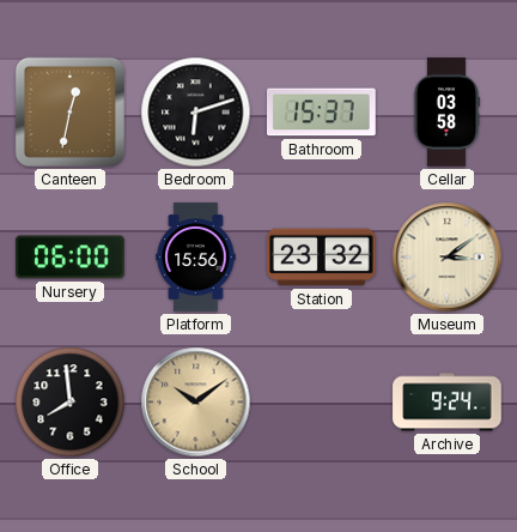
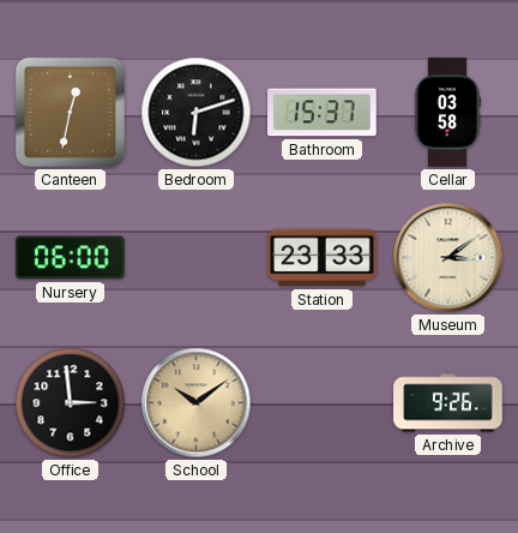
Platform: 15:56 -> none (196, 258)
Station: 23:32 -> 23:33 (323, 258)
Office: 7:59 -> 2:59 (71, 403)
Archive: 9:24 -> 9:26 (448, 403)
